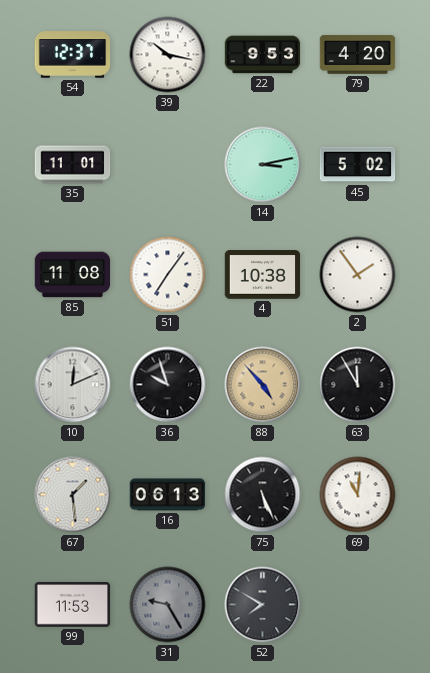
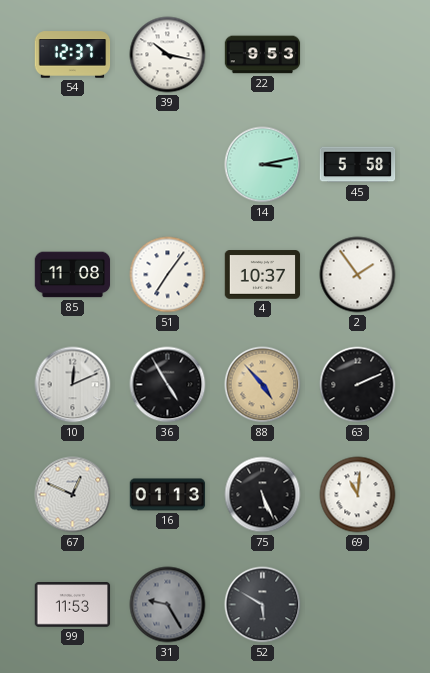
79: 4:20 -> none (358, 55)
35: 11:01 -> none (73, 165)
45: 5:02 -> 5:58 (358, 165)
4: 10:38 -> 10:37 (263, 275)
36: 9:57 -> 4:55 (168, 385)
63: 11:55 -> 2:11 (358, 385)
67: 1:29 -> 12:49 (73, 495)
16: 06:13 -> 01:13 (168, 495)
52: 7:50 -> 5:50 (263, 605)
